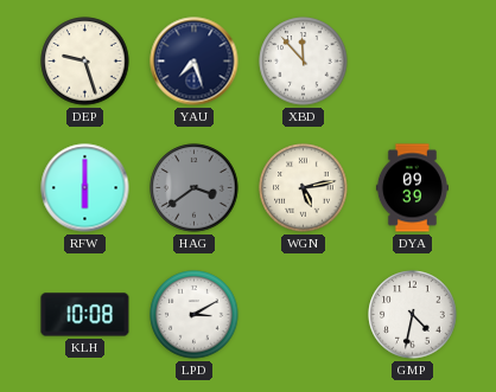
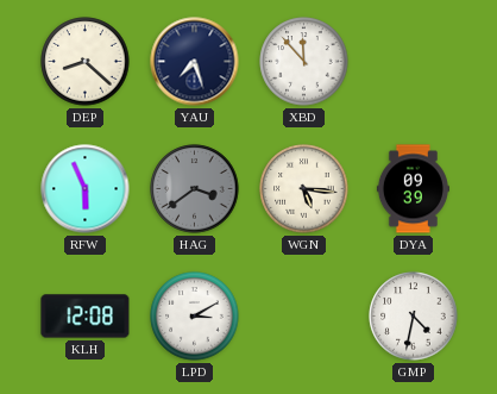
DEP: 9:27 -> 8:22 (86, 62)
RFW: 6:00 -> 5:56 (86, 189)
WGN: 5:13 -> 5:16 (304, 189)
KLH: 10:08 -> 12:08 (86, 317)
